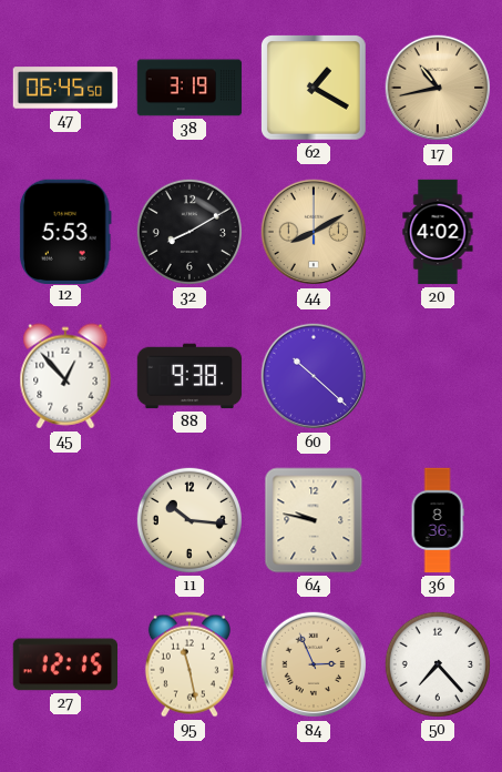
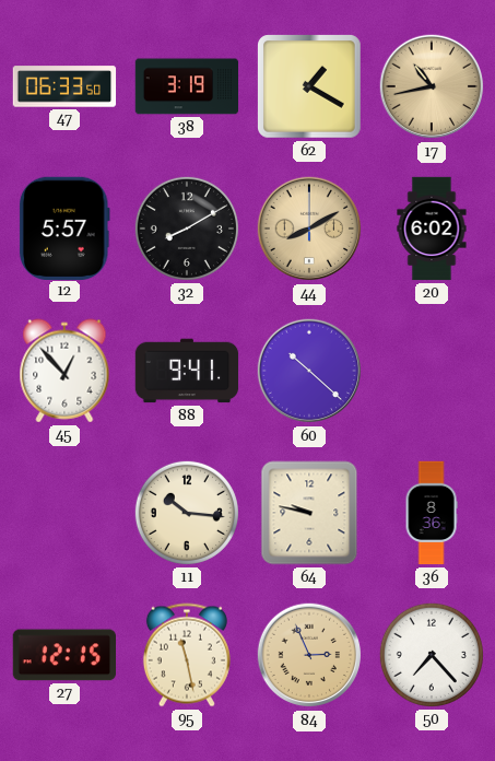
47: 06:45 -> 06:33 (64, 86)
12: 5:53 -> 5:57 (64, 227)
20: 4:02 -> 6:02 (432, 229)
88: 9:38 -> 9:41 (187, 371)
